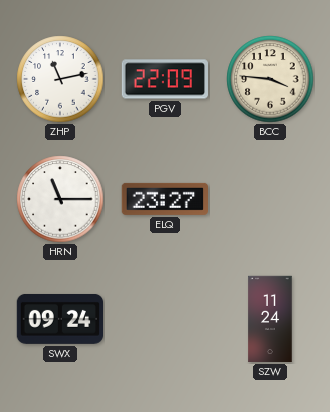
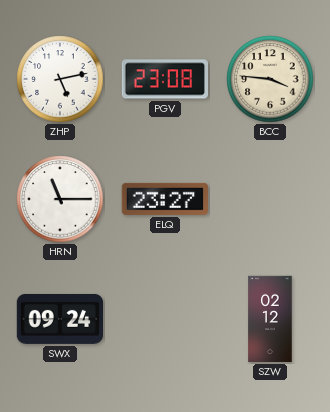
ZHP: 11:13 -> 5:13 (60, 79)
PGV: 22:09 -> 23:08 (165, 79)
SZW: 11:24 -> 02:12 (270, 319)
